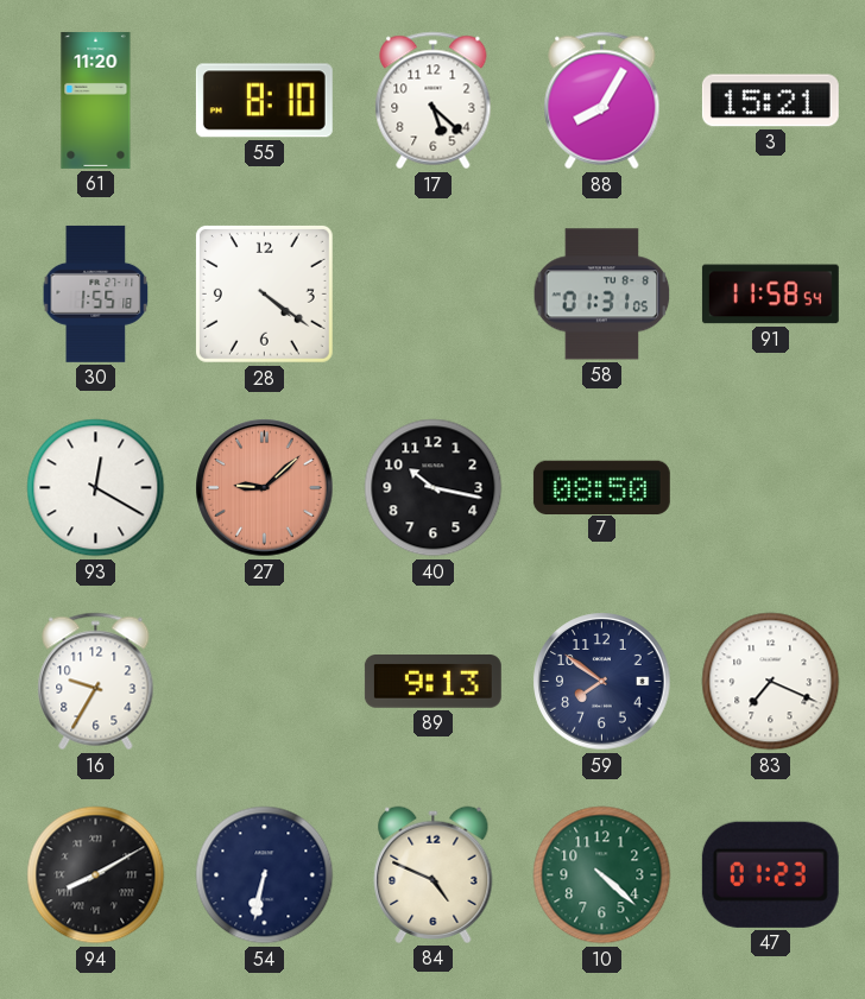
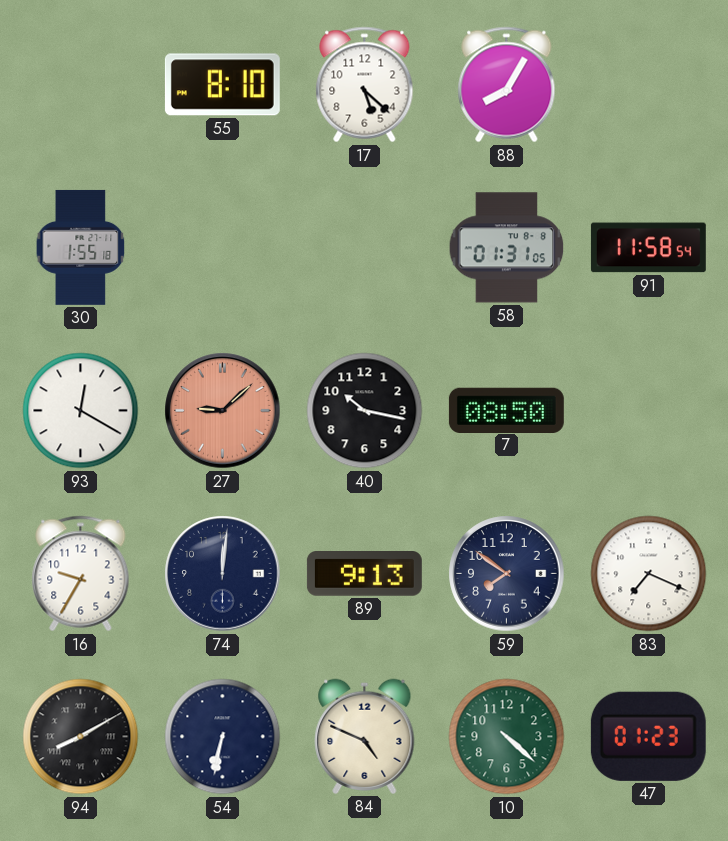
61: 11:20 -> none (96, 100)
3: 15:21 -> none (770, 101)
28: 4:21 -> none (264, 293)
74: none -> 12:01 (223, 574)
